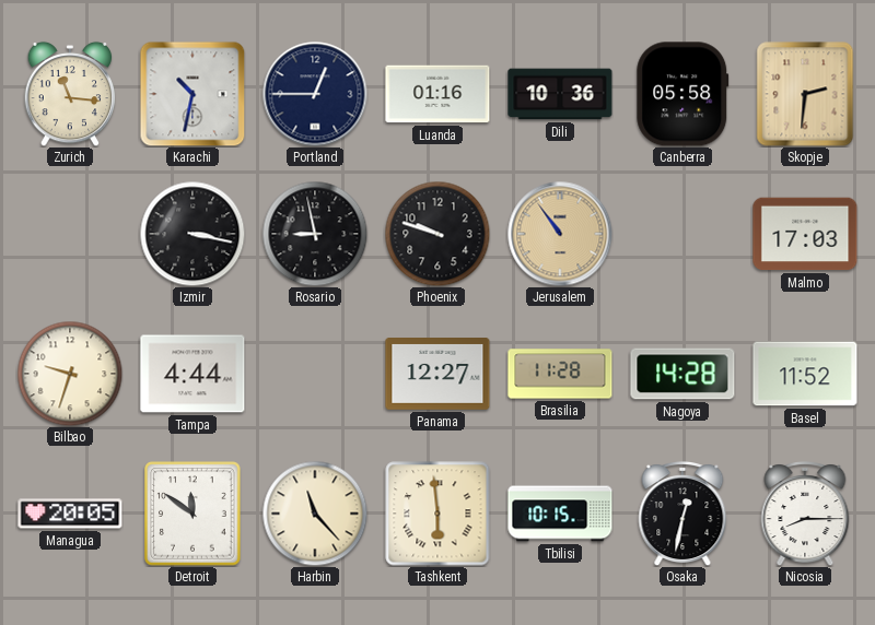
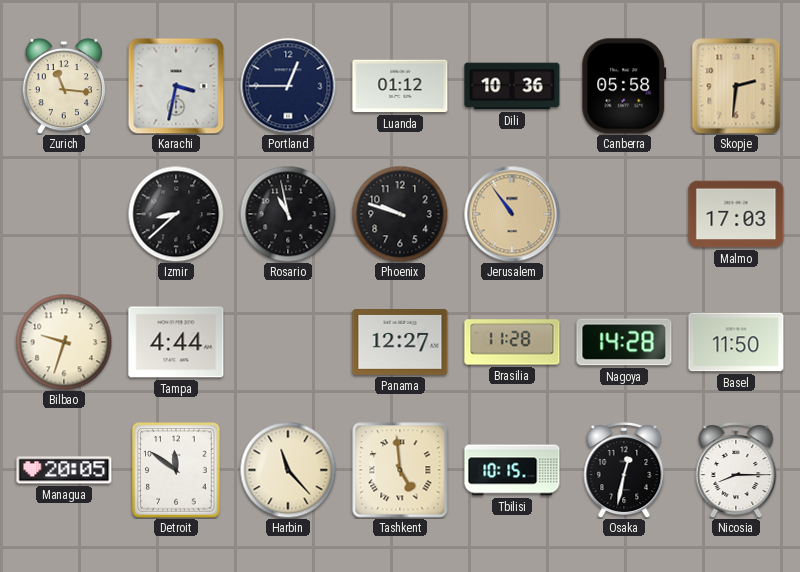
Karachi: 10:32 -> 3:32 (176, 86)
Luanda: 01:16 -> 01:12 (400, 86)
Izmir: 3:17 -> 8:38 (176, 214)
Rosario: 8:58 -> 10:58 (288, 214)
Basel: 11:52 -> 11:50 (736, 342)
Tashkent: 5:59 -> 4:59 (400, 470)
